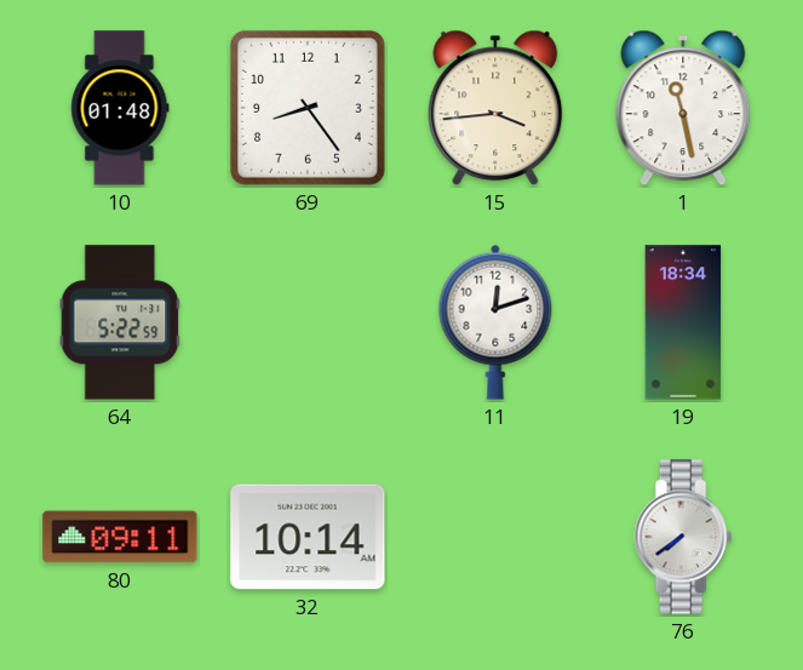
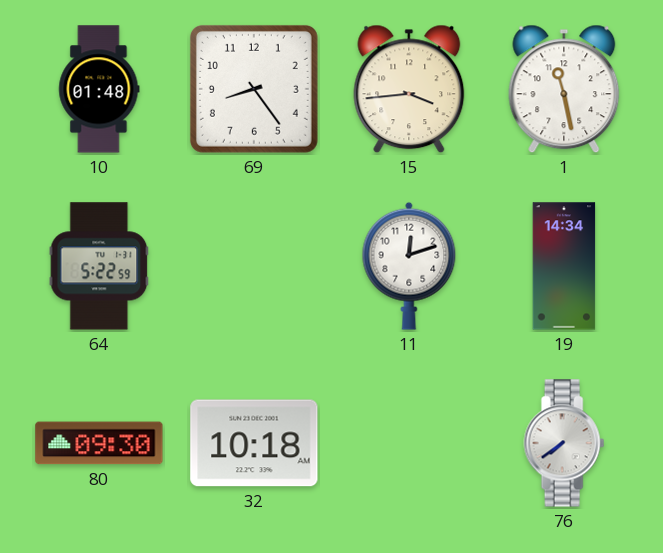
19: 18:34 -> 14:34 (564, 266)
80: 09:11 -> 09:30 (99, 443)
32: 10:14 -> 10:18 (254, 443)
